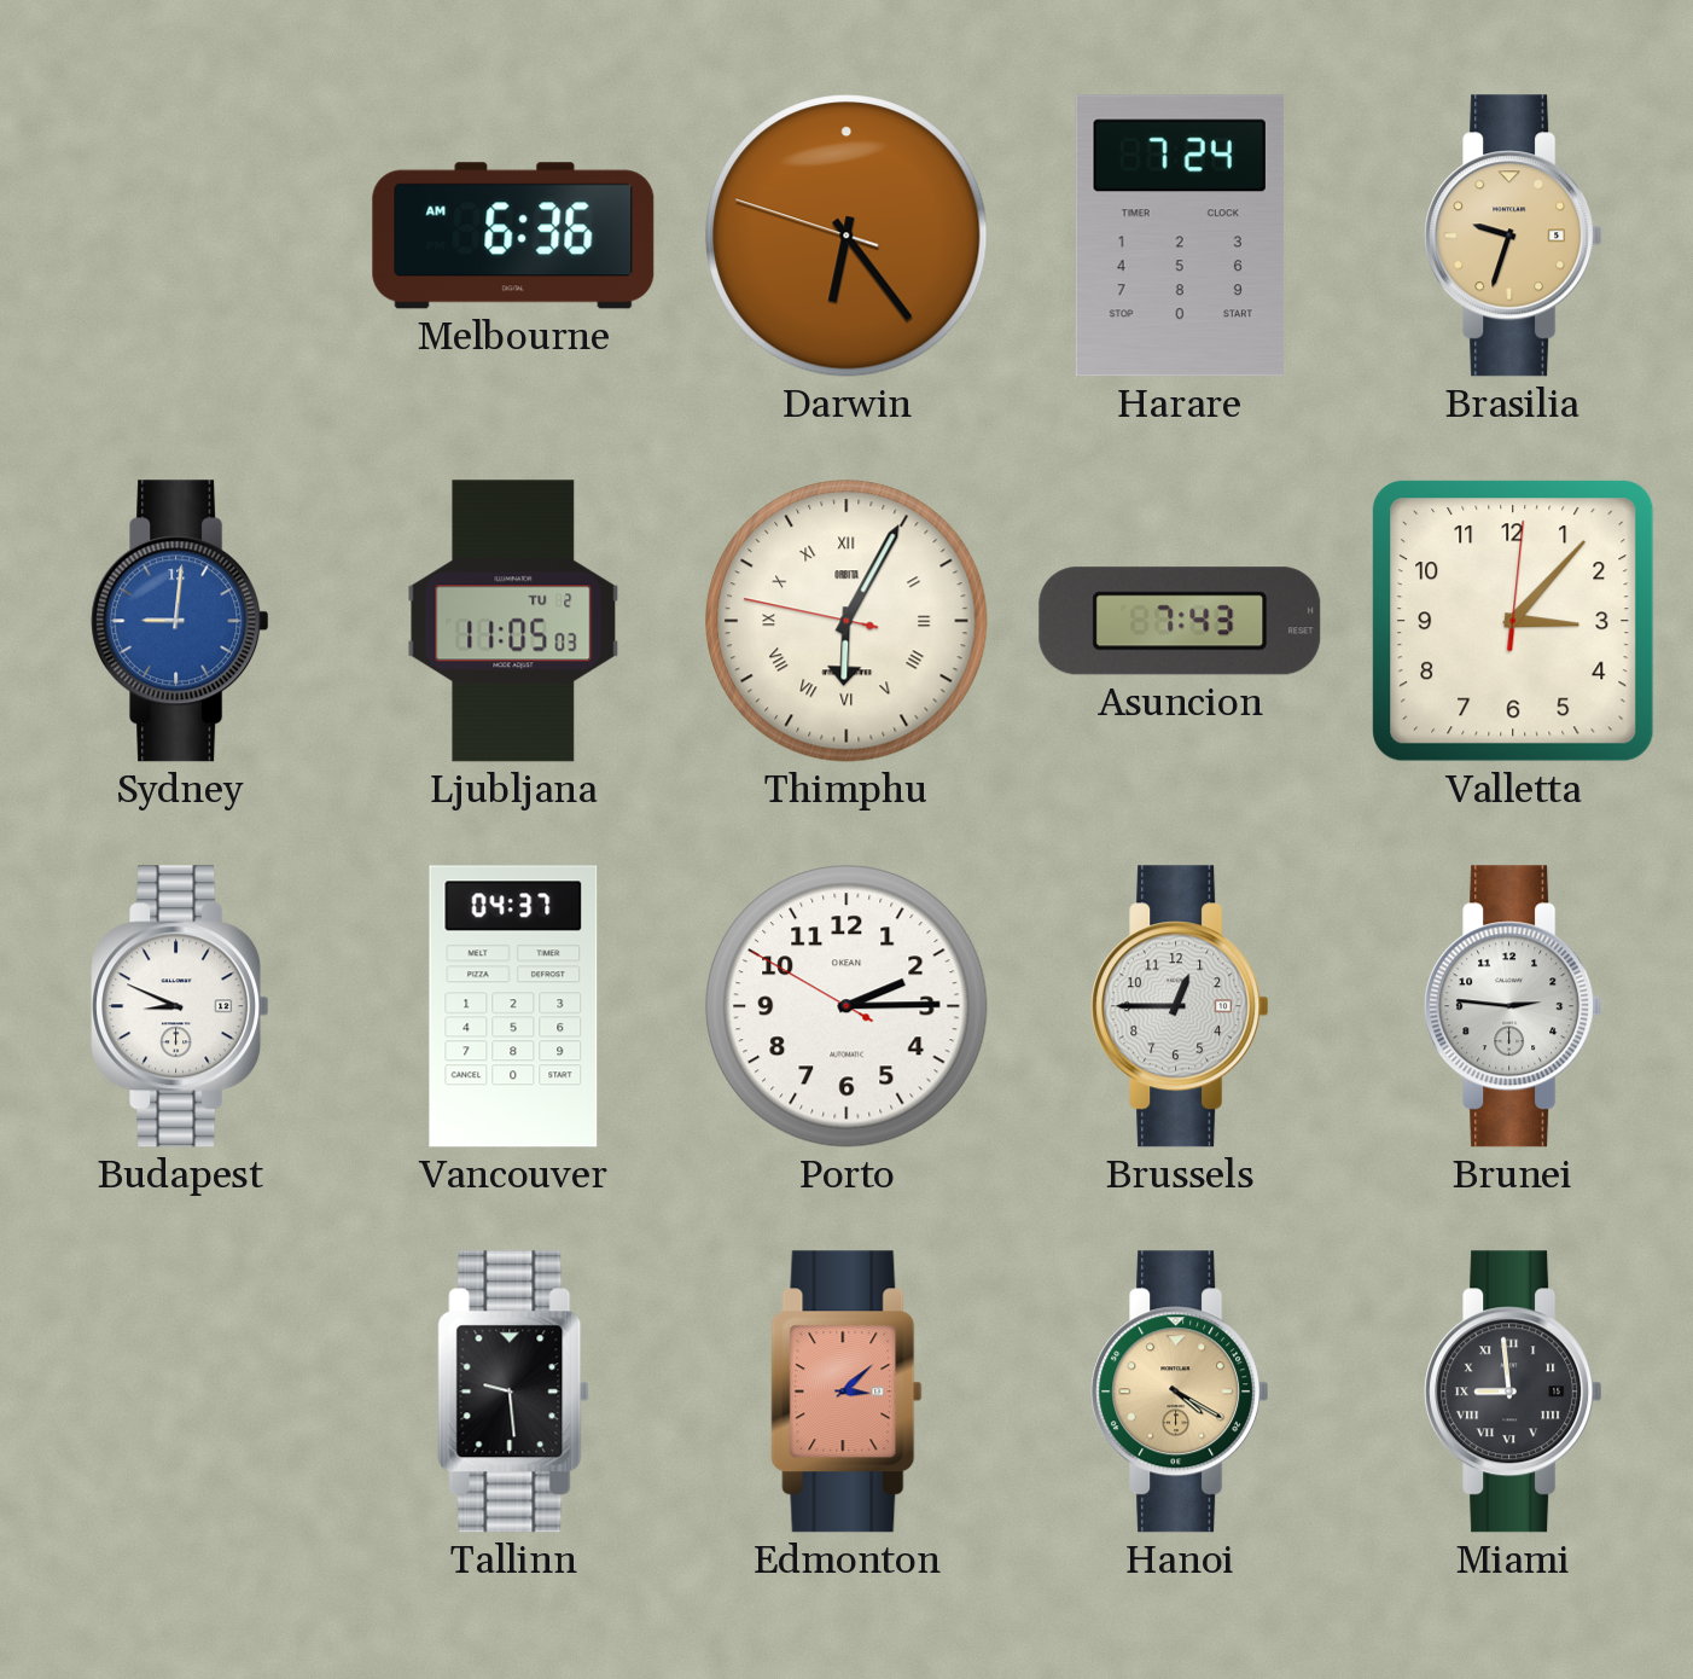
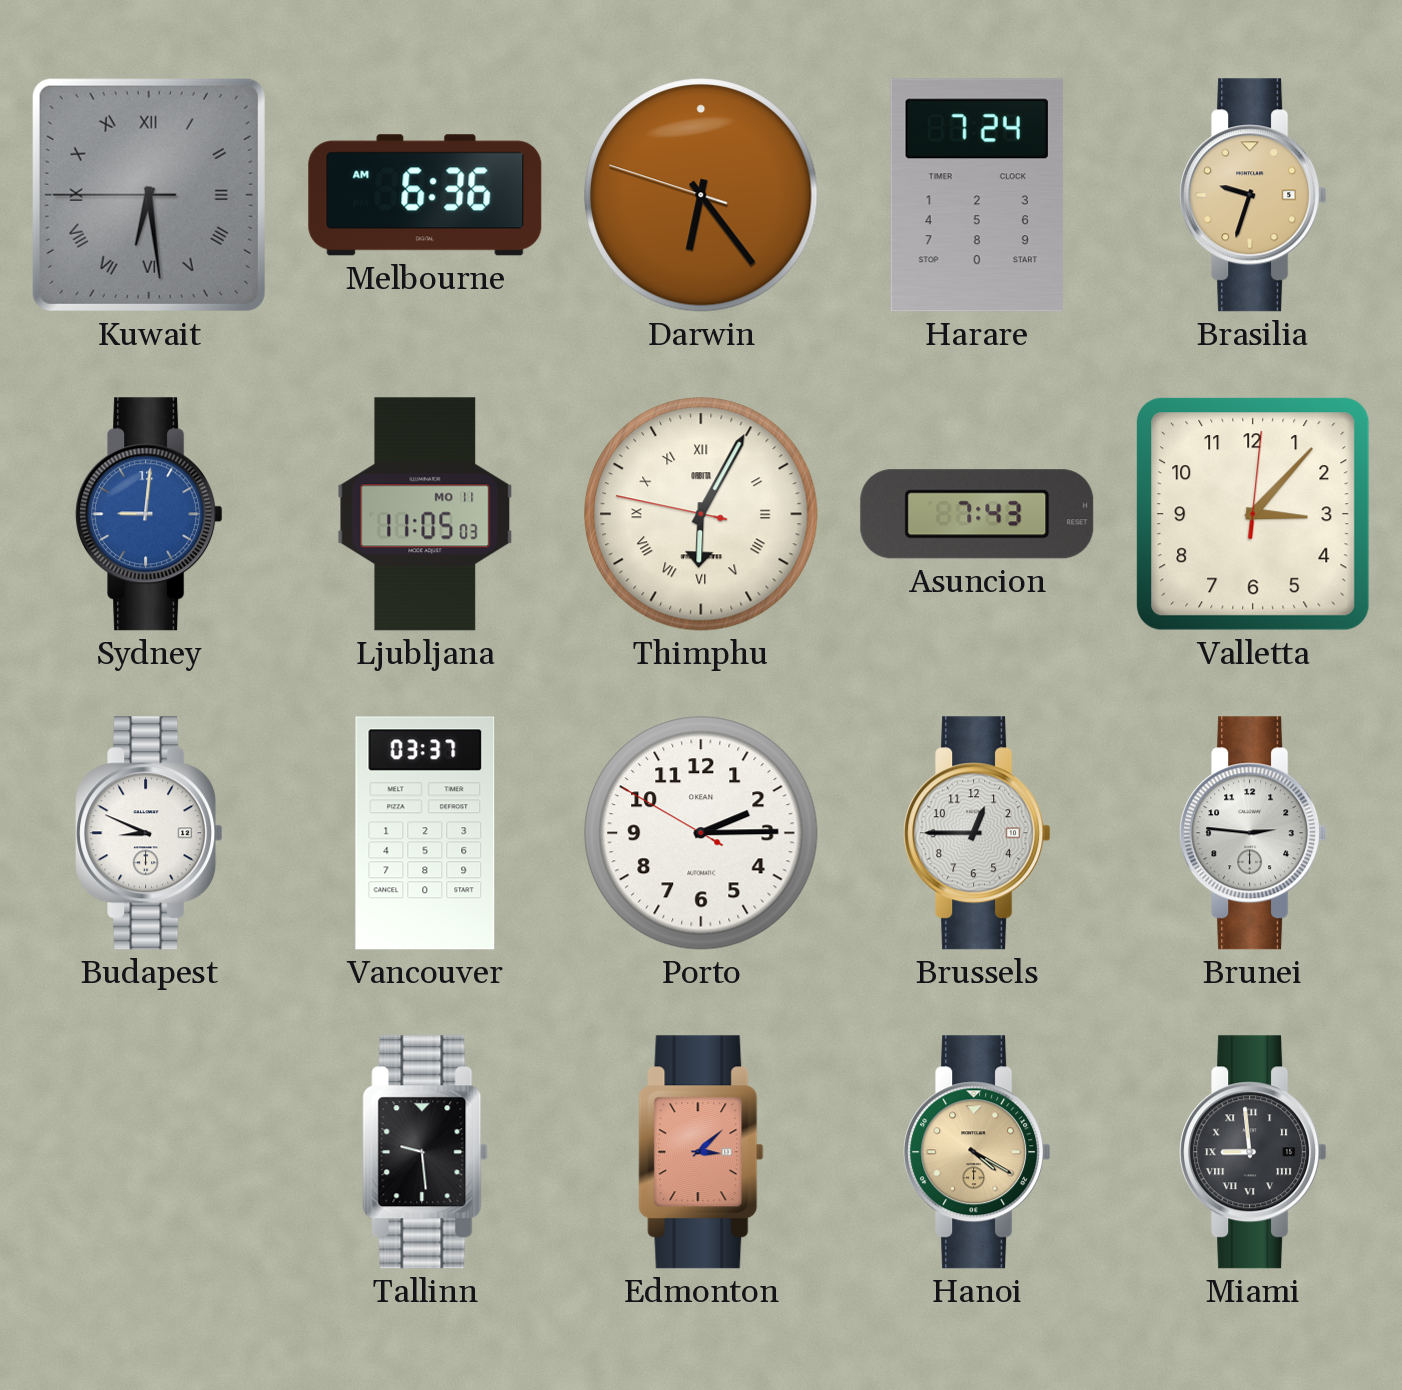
Kuwait: none -> 6:28 (149, 195)
Ljubljana date: TU 2 -> MO 11 (425, 514)
Vancouver: 04:37 -> 03:37 (425, 833)
